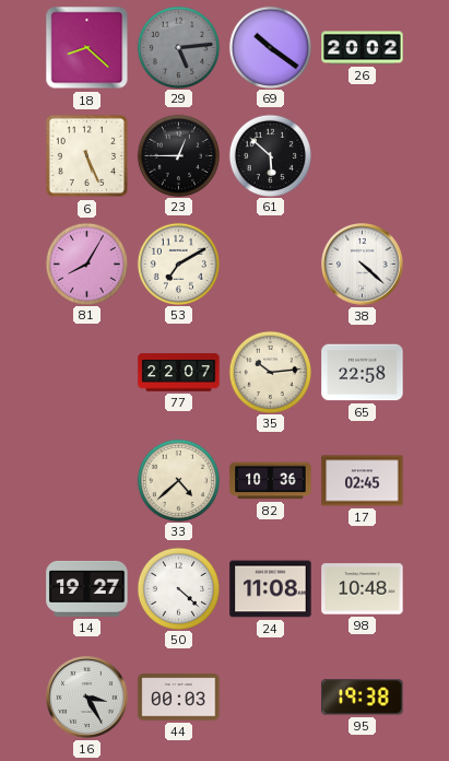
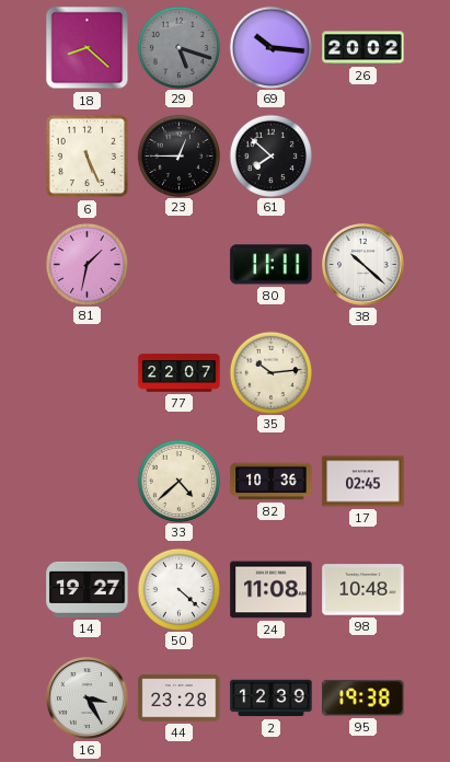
29: 5:14 -> 5:18 (178, 47)
69: 10:21 -> 10:16 (270, 47)
61: 5:52 -> 7:52 (270, 155)
81: 8:05 -> 1:32 (86, 264)
53: 7:10 -> none (178, 264)
80: none -> 11:11 (272, 265)
38: 4:22 -> 10:22 (364, 265)
65: 22:58 -> none (363, 373)
44: 00:03 -> 23:28 (180, 698)
2: none -> 12:39 (272, 698)
